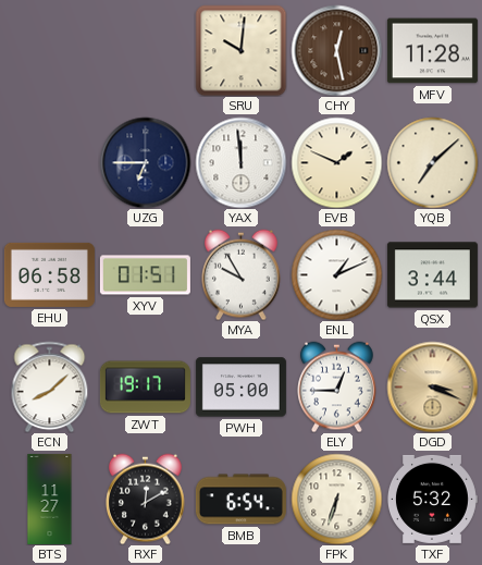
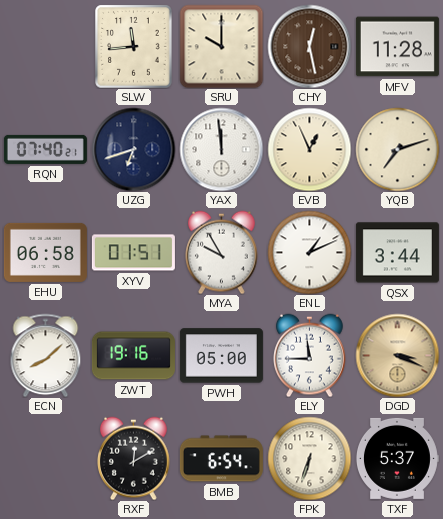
SLW: none -> 11:44 (134, 46)
SRU: 10:01 -> 10:00 (221, 46)
RQN: none -> 07:40 (45, 149)
UZG: 6:45 -> 6:42 (133, 149)
EVB: 1:49 -> 12:56 (309, 149)
YQB: 7:08 -> 7:12 (397, 149)
ZWT: 19:17 -> 19:16 (133, 356)
ELY: 12:45 -> 11:45 (310, 355)
BTS: 11:27 -> none (50, 499)
TXF: 5:32 -> 5:37 (397, 458)
